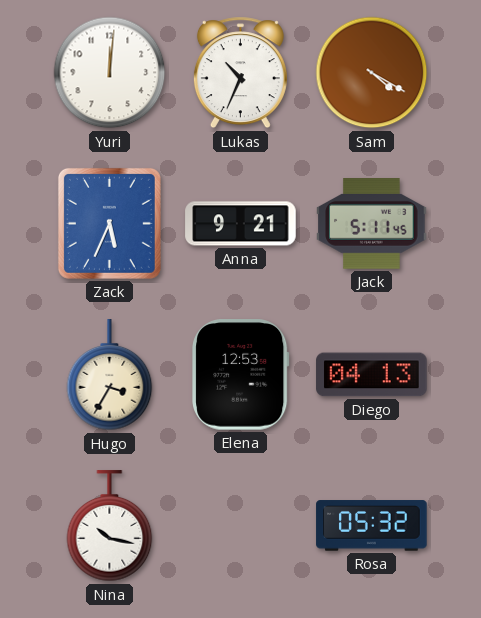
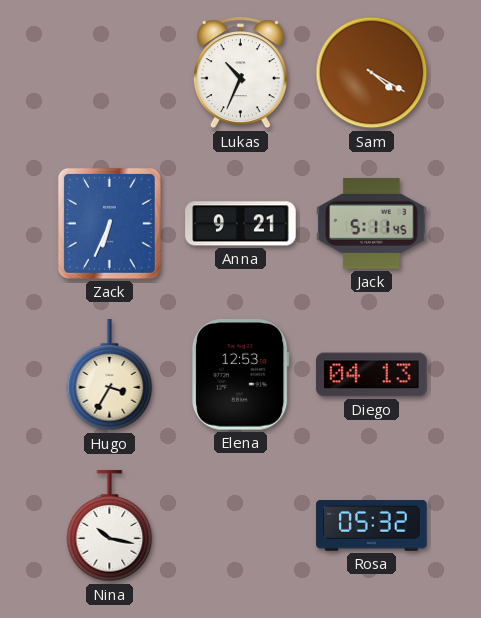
Yuri: 12:01 -> none (110, 73)
Zack: 5:34 -> 6:34 (109, 223)
